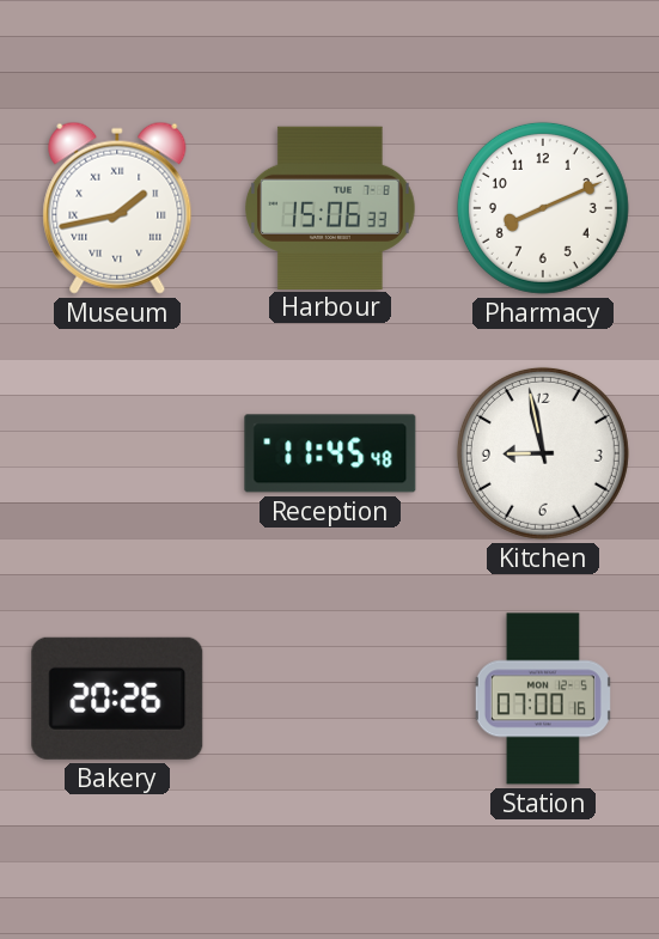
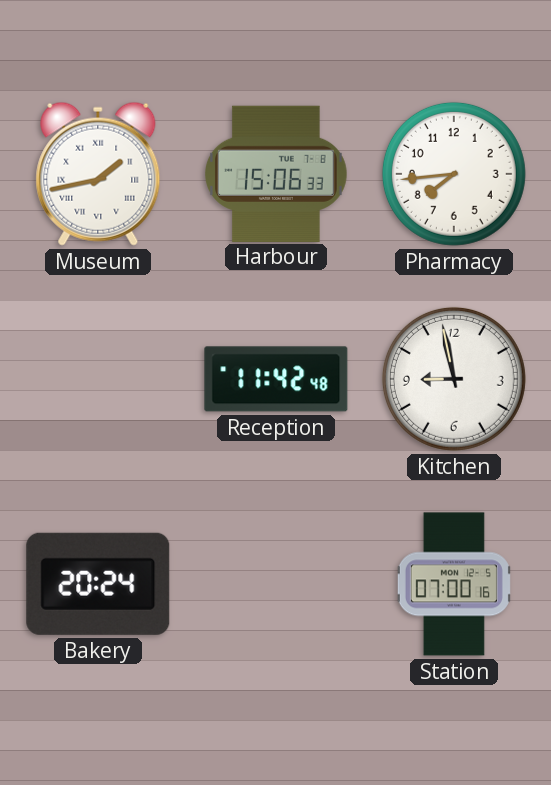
Pharmacy: 8:11 -> 7:44 (454, 174)
Reception: 11:45 -> 11:42 (276, 379)
Bakery: 20:26 -> 20:24 (98, 584)
